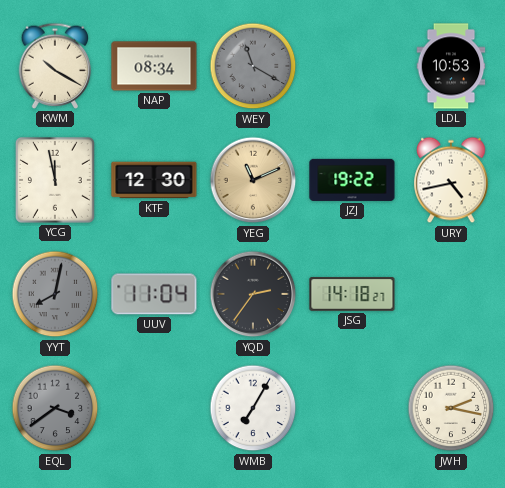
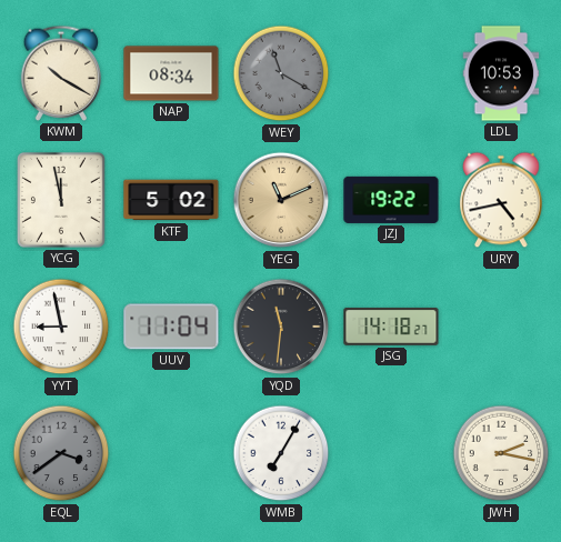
KTF: 12:30 -> 5:02 (171, 200)
YYT: 8:02 -> 8:58 (61, 327)
YYT dial: grey -> white (61, 327)
YQD: 2:36 -> 11:31 (281, 327)
